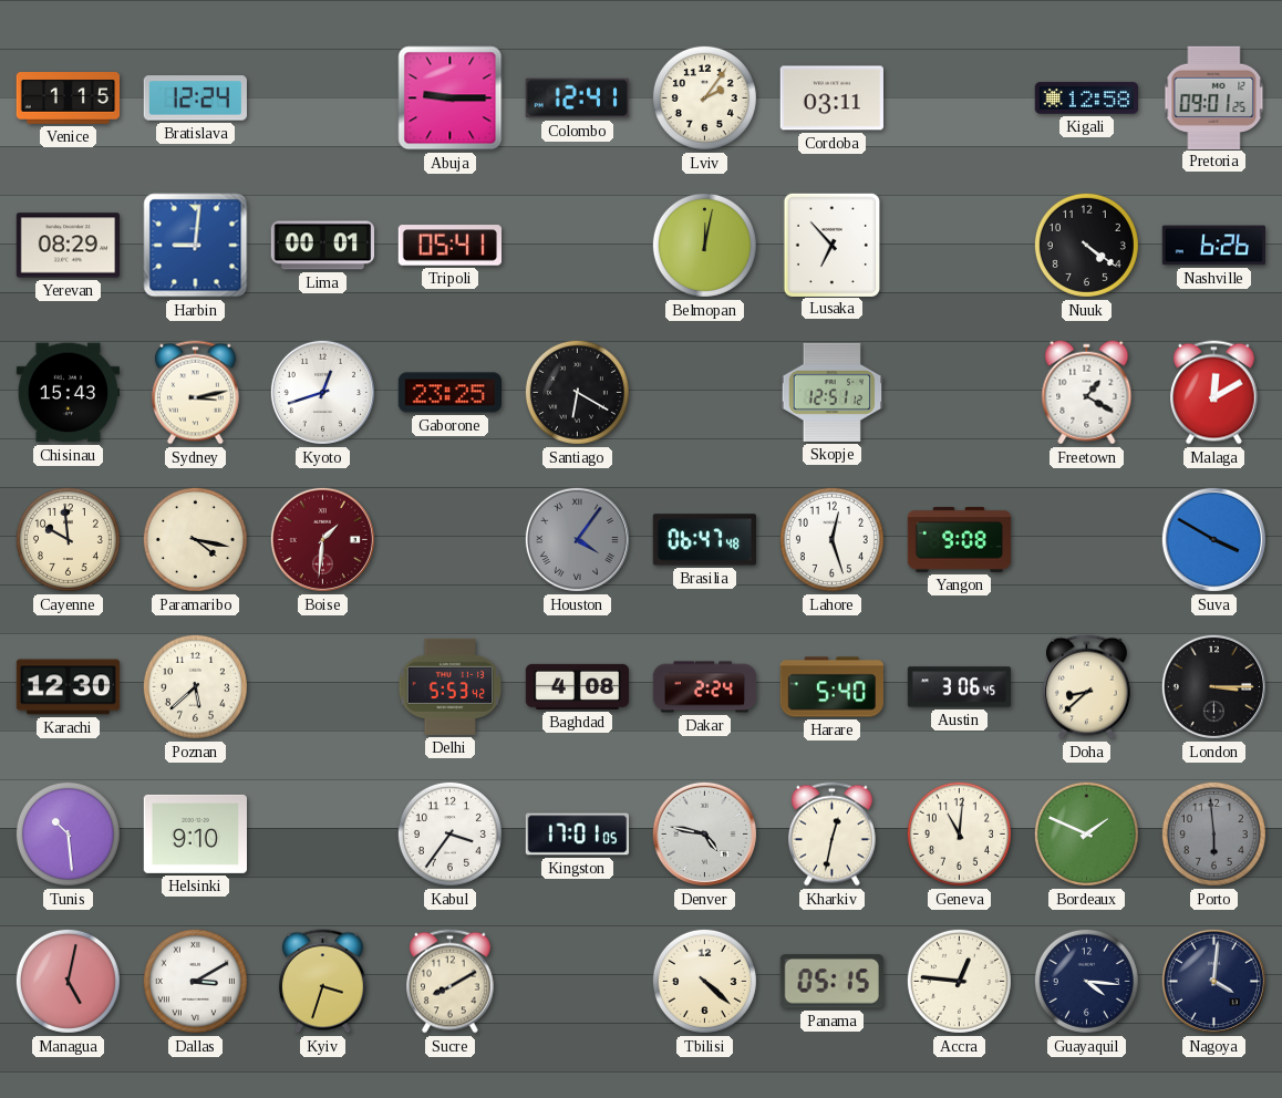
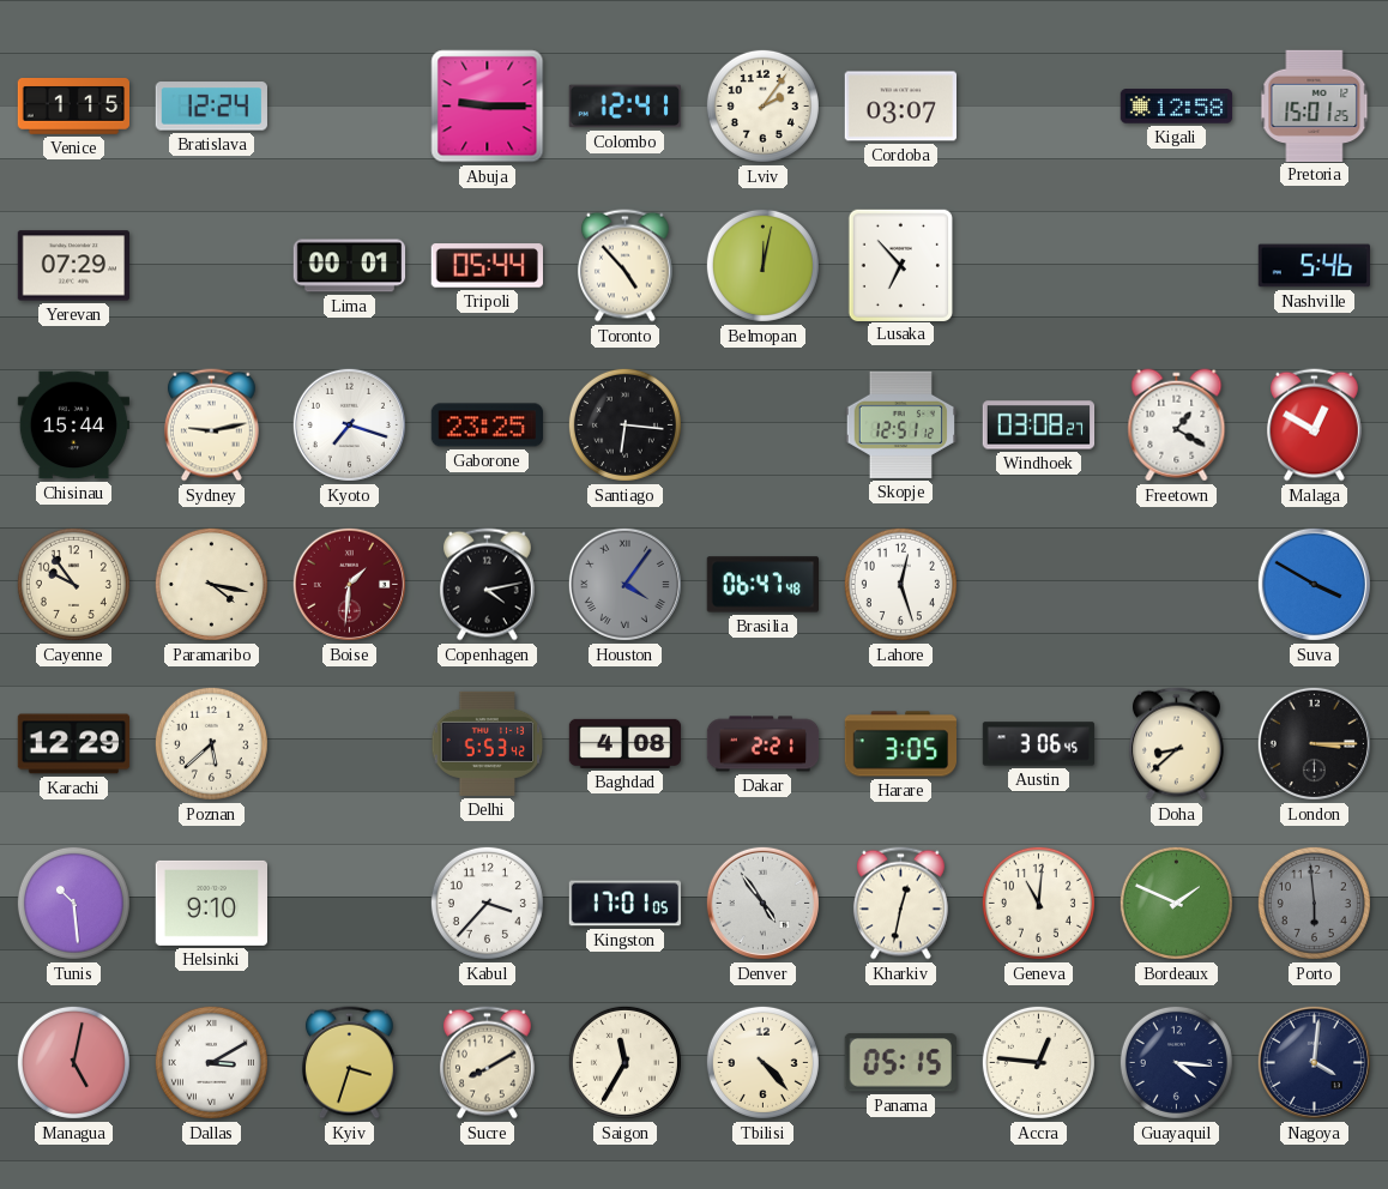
Cordoba: 03:11 -> 03:07 (900, 107)
Pretoria: 09:01 -> 15:01 (1315, 105)
Yerevan: 08:29 -> 07:29 (73, 266)
Harbin: 9:01 -> none (196, 246)
Tripoli: 05:41 -> 05:44 (487, 266)
Toronto: none -> 4:53 (624, 266)
Nuuk: 4:21 -> none (1086, 245)
Nashville: 6:26 -> 5:46 (1314, 266)
Chisinau: 15:43 -> 15:44 (73, 425)
Sydney: 3:13 -> 9:13 (211, 425)
Kyoto: 12:42 -> 7:18 (349, 424)
Santiago: 6:20 -> 6:16 (624, 424)
Windhoek: none -> 03:08 (1039, 425)
Malaga: 12:10 -> 12:50 (1314, 425)
Cayenne: 9:59 -> 9:54 (73, 584)
Copenhagen: none -> 4:13 (487, 585)
Yangon: 9:08 -> none (960, 540)
Karachi: 12:30 -> 12:29 (74, 744)
Dakar: 2:24 -> 2:21 (764, 744)
Harare: 5:40 -> 3:05 (900, 744)
Kabul: 3:36 -> 3:37 (487, 903)
Denver: 4:47 -> 4:54 (762, 903)
Saigon: none -> 11:35 (624, 1062)
Tbilisi: 4:22 -> 4:23 (762, 1062)
